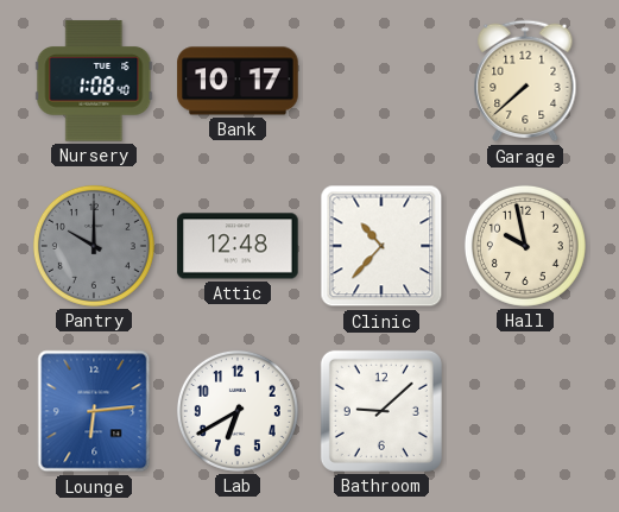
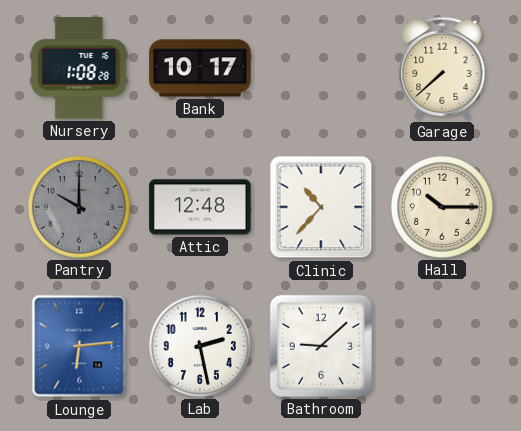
Nursery: 1:08:40 -> 1:08:28 (79, 68)
Hall: 9:58 -> 10:15 (442, 207)
Lab: 6:40 -> 2:28 (200, 346)
